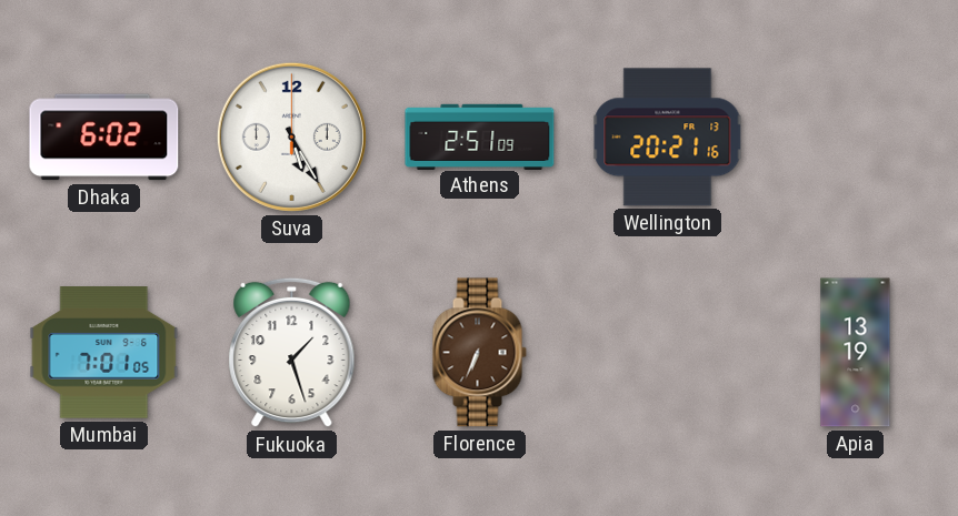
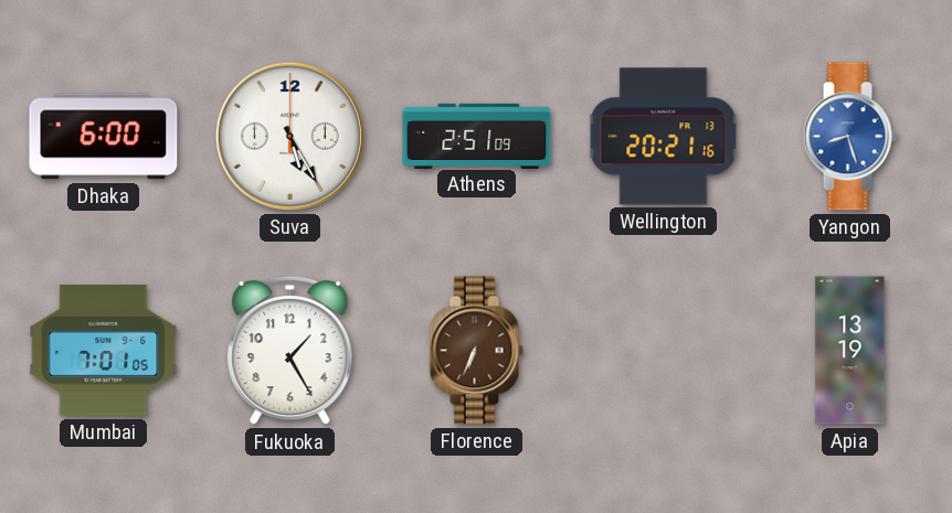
Dhaka: 6:02 -> 6:00 (104, 137)
Yangon: none -> 8:27 (849, 137)
Fukuoka: 1:27 -> 1:25 (290, 351)
